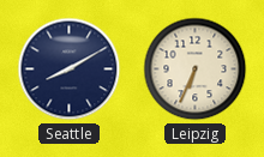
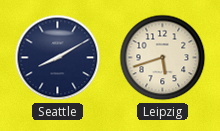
Leipzig: 6:34 -> 5:42 (163, 58)
